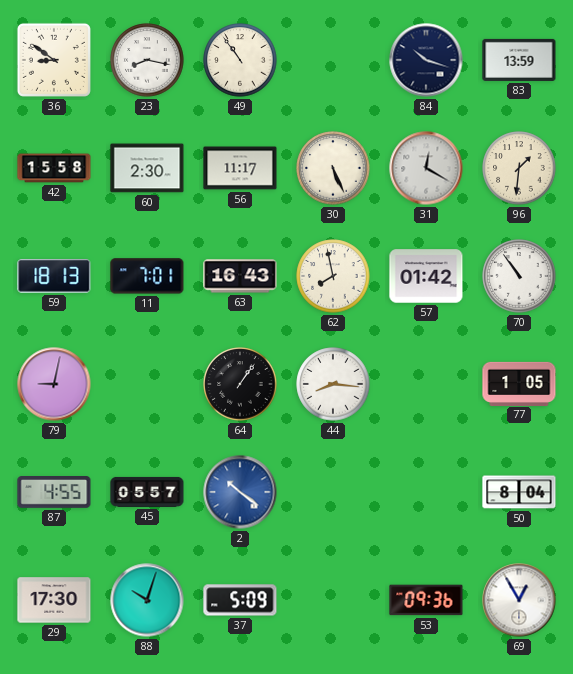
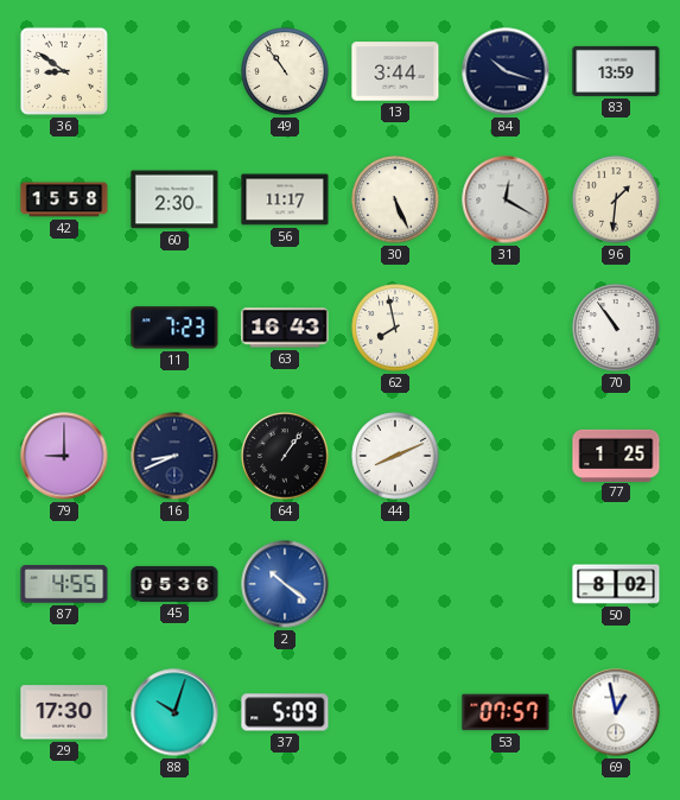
23: 8:17 -> none (147, 60)
13: none -> 3:44 (395, 71)
59: 18:13 -> none (54, 277)
11: 7:01 -> 7:23 (174, 328)
57: 01:42 -> none (426, 276)
79: 9:02 -> 9:00 (64, 456)
16: none -> 8:41 (174, 456)
44: 8:16 -> 8:11 (395, 456)
77: 1:05 -> 1:25 (616, 455)
45: 05:57 -> 05:36 (174, 584)
50: 8:04 -> 8:02 (616, 584)
53: 09:36 -> 07:57 (506, 712)
69: 12:55 -> 12:58 (616, 712)
